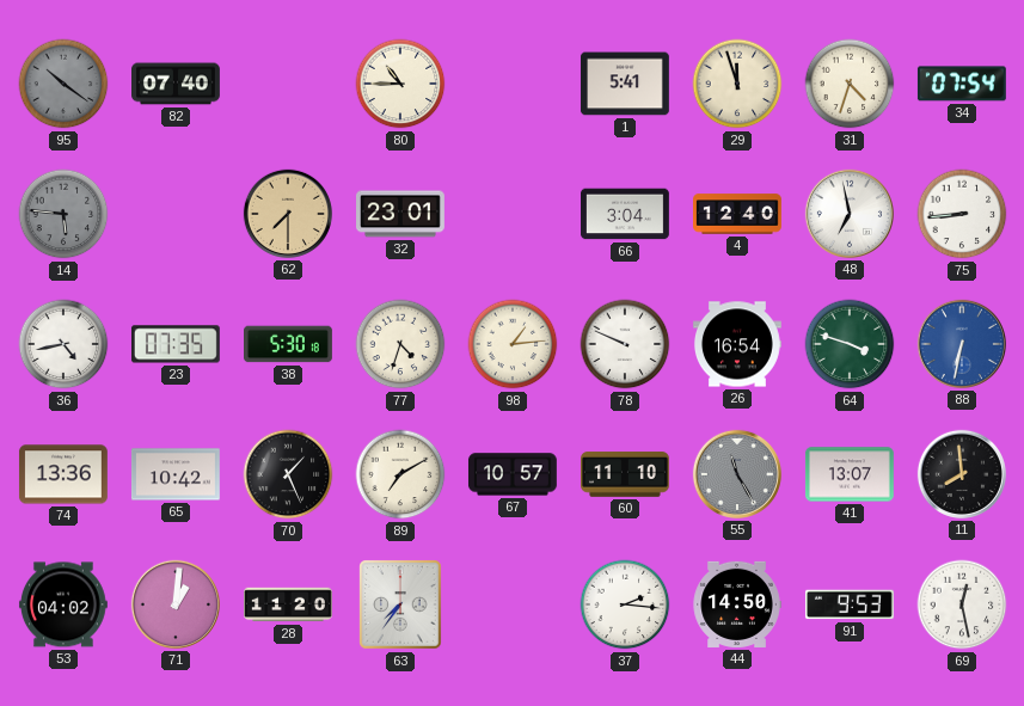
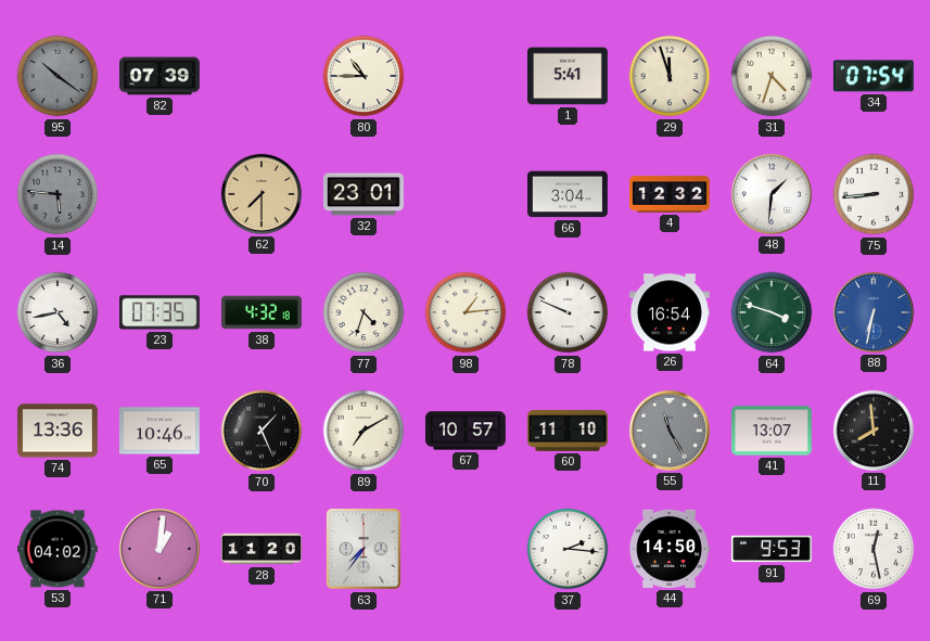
82: 07:40 -> 07:39 (161, 76)
4: 12:40 -> 12:32 (671, 194)
48: 6:58 -> 1:31 (772, 194)
38: 5:30 -> 4:32 (263, 312)
65: 10:42 -> 10:46 (160, 431)
